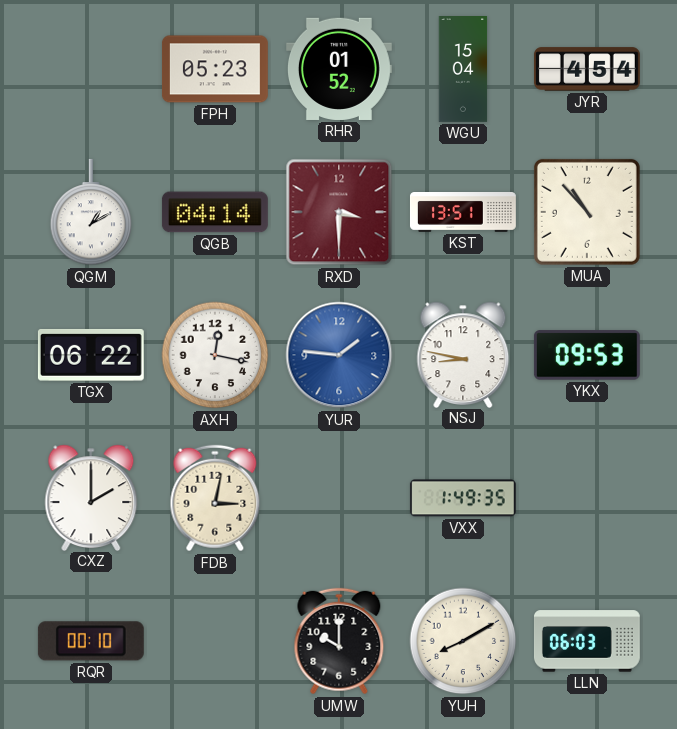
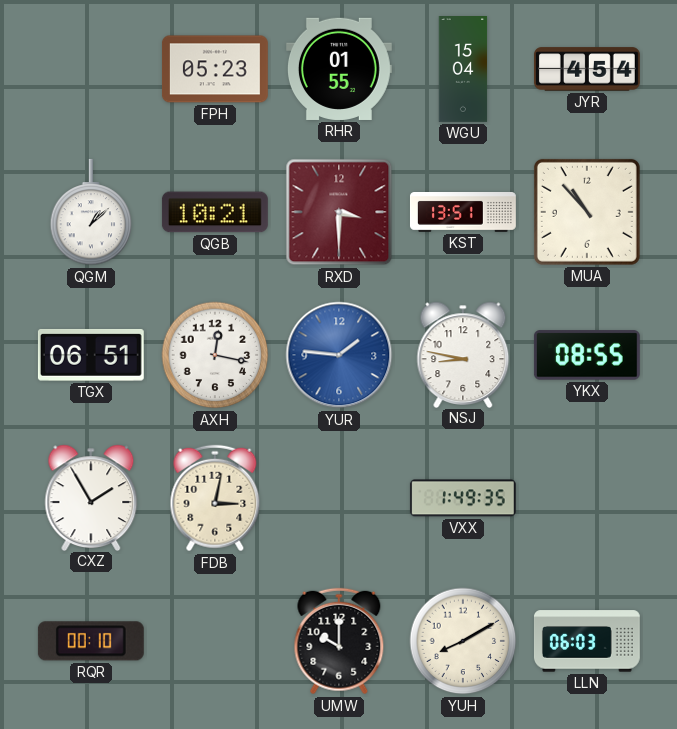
RHR: 01:52 -> 01:55 (339, 69)
QGM: 1:10 -> 1:08 (91, 212)
QGB: 04:14 -> 10:21 (215, 212)
TGX: 06:22 -> 06:51 (91, 355)
YKX: 09:53 -> 08:55 (587, 355)
CXZ: 2:00 -> 1:55 (91, 497)
